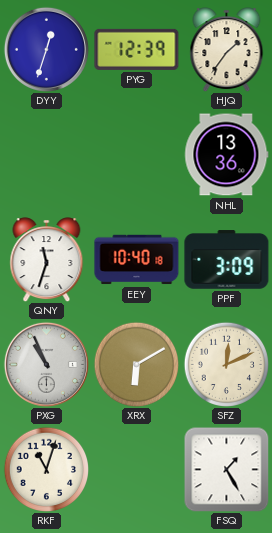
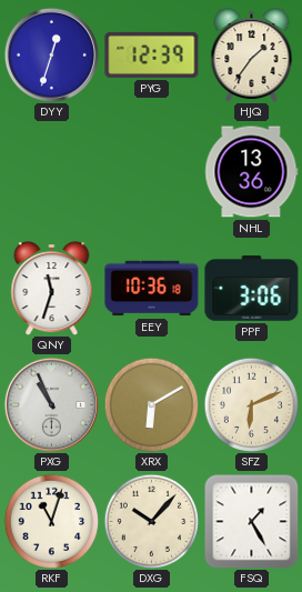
EEY: 10:40 -> 10:36 (152, 289)
PPF: 3:09 -> 3:06 (252, 289)
SFZ: 12:11 -> 6:11 (251, 404)
DXG: none -> 10:07 (151, 521)
